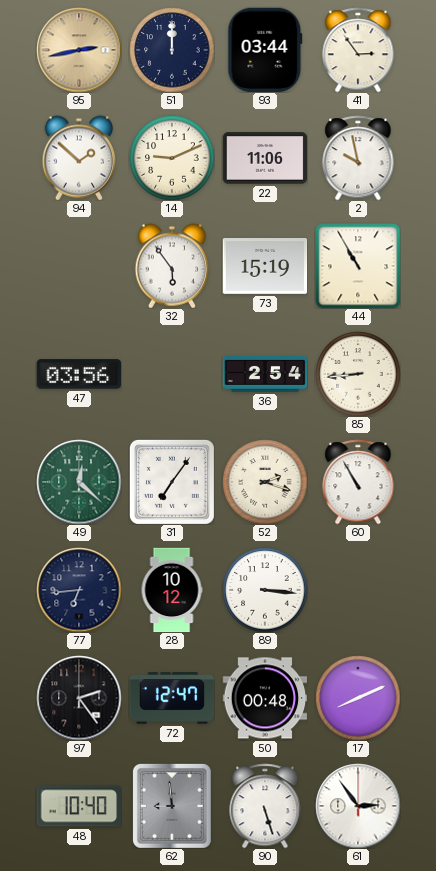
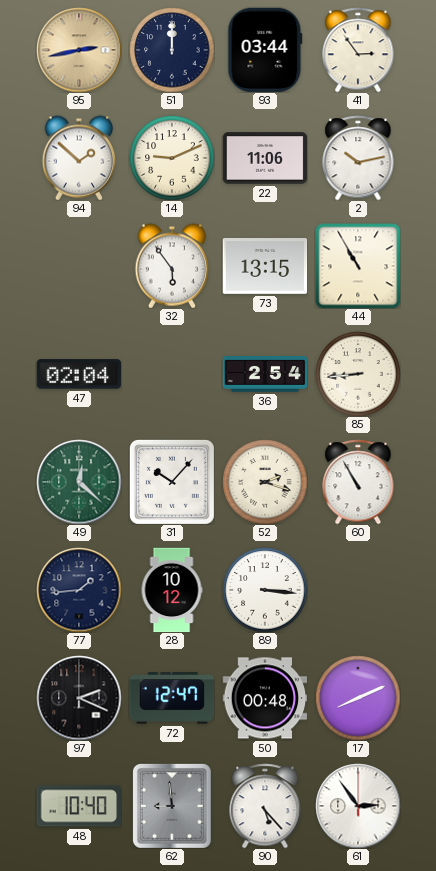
2: 9:58 -> 10:13 (358, 158)
73: 15:19 -> 13:15 (265, 267)
47: 03:56 -> 02:04 (79, 374)
31: 7:06 -> 10:07 (172, 482)
77: 6:44 -> 1:44 (79, 590)
97: 2:24 -> 2:19 (79, 698)
90: 5:27 -> 5:23 (265, 806)
